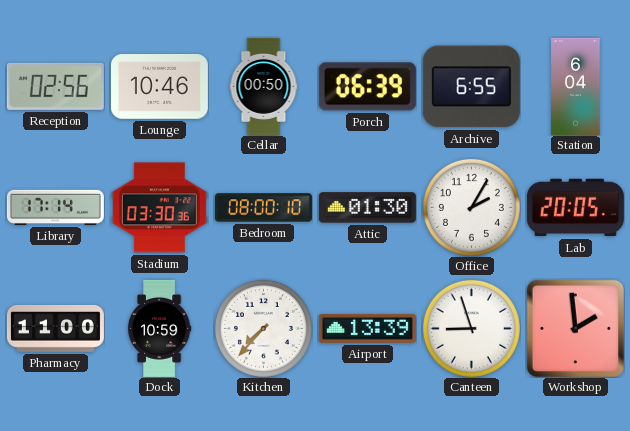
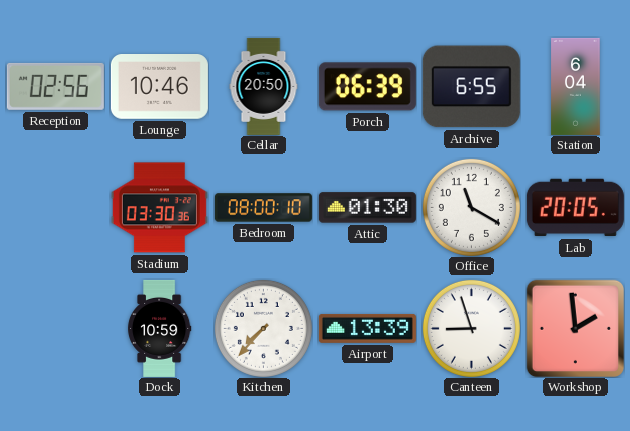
Cellar: 00:50 -> 20:50 (264, 86)
Library: 17:14 -> none (55, 207)
Office: 2:05 -> 11:20 (471, 207)
Pharmacy: 11:00 -> none (55, 328)
